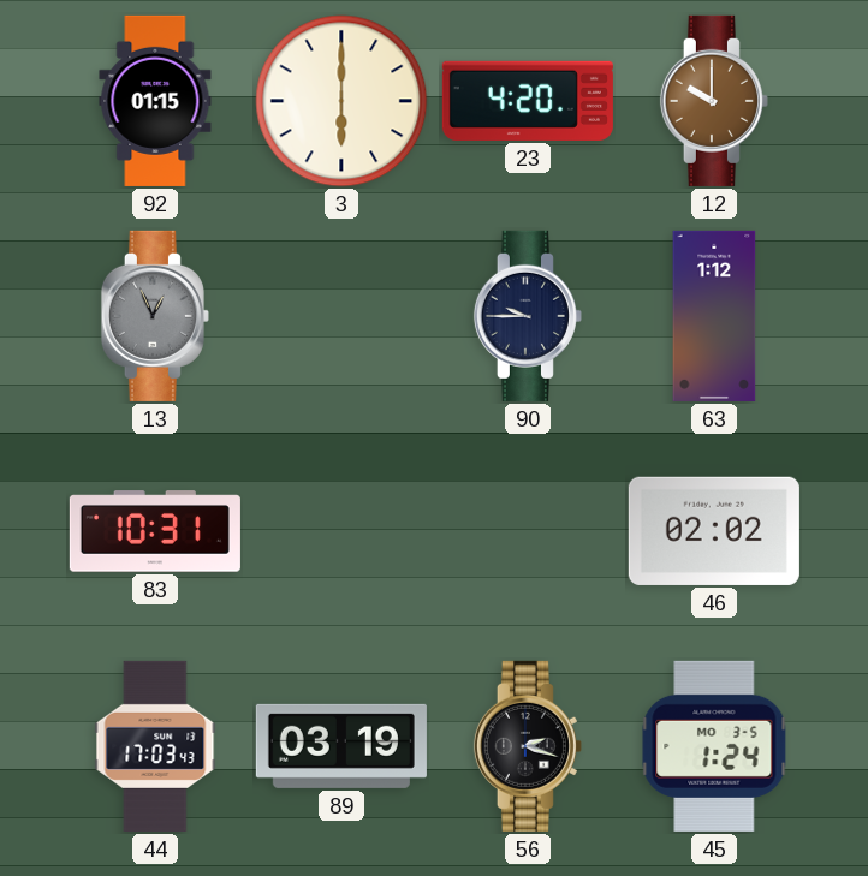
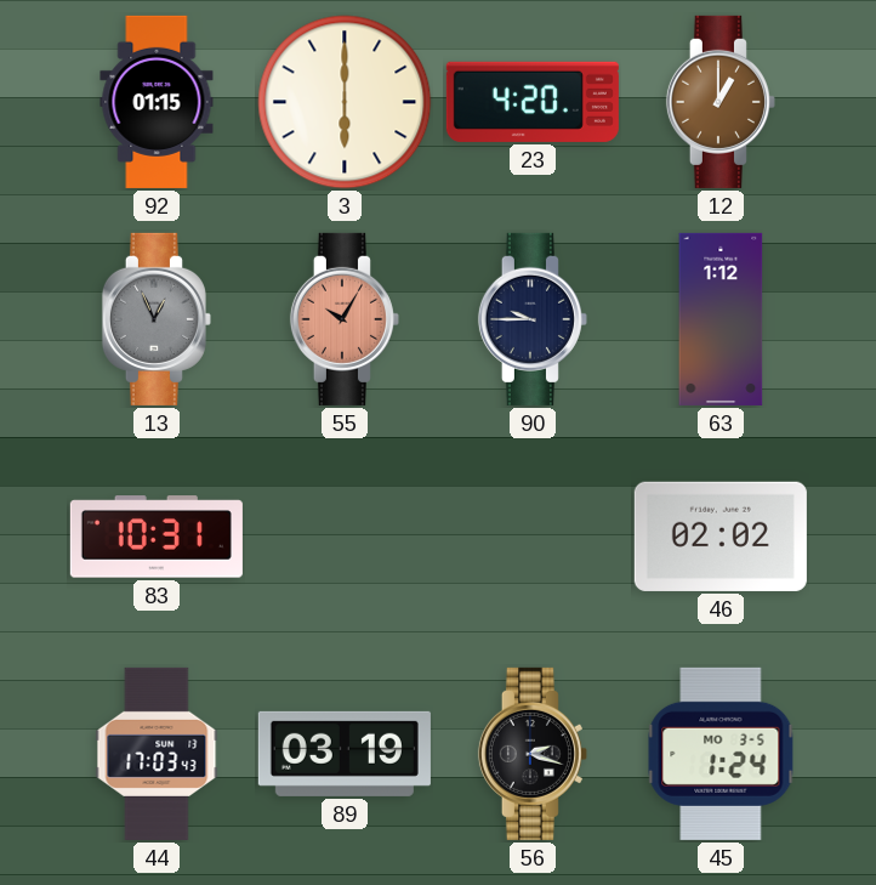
12: 10:00 -> 1:00 (721, 102)
55: none -> 10:05 (345, 319)
